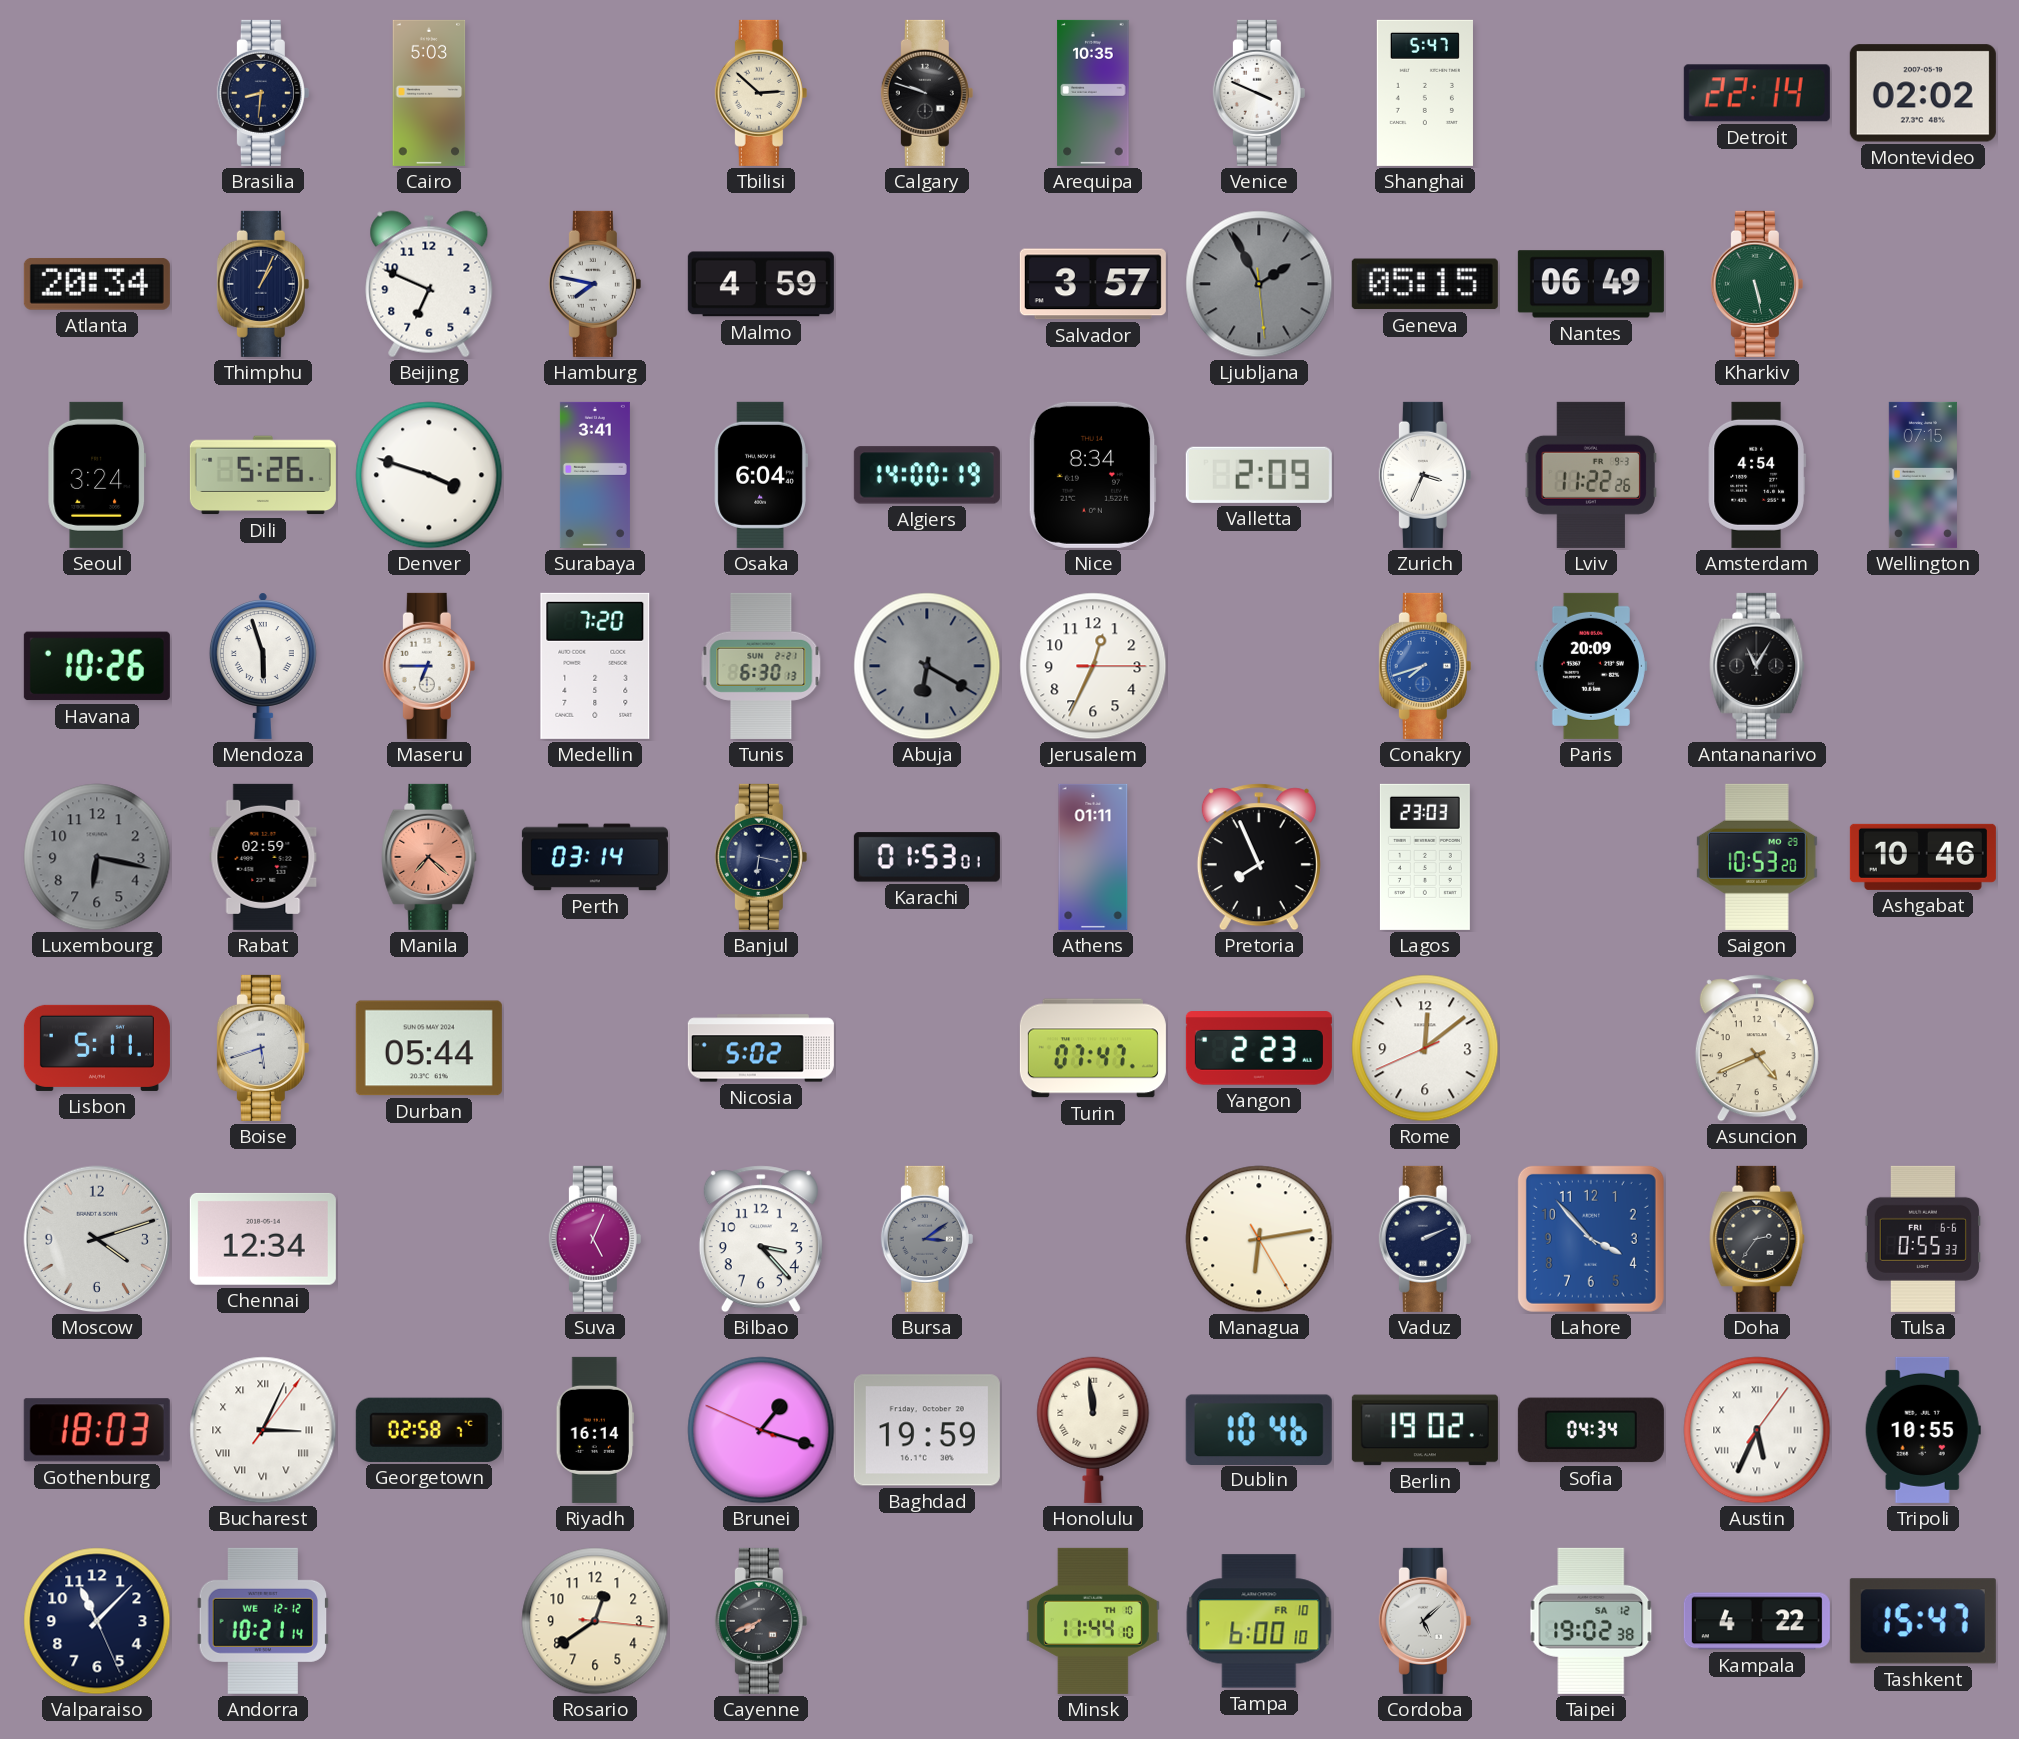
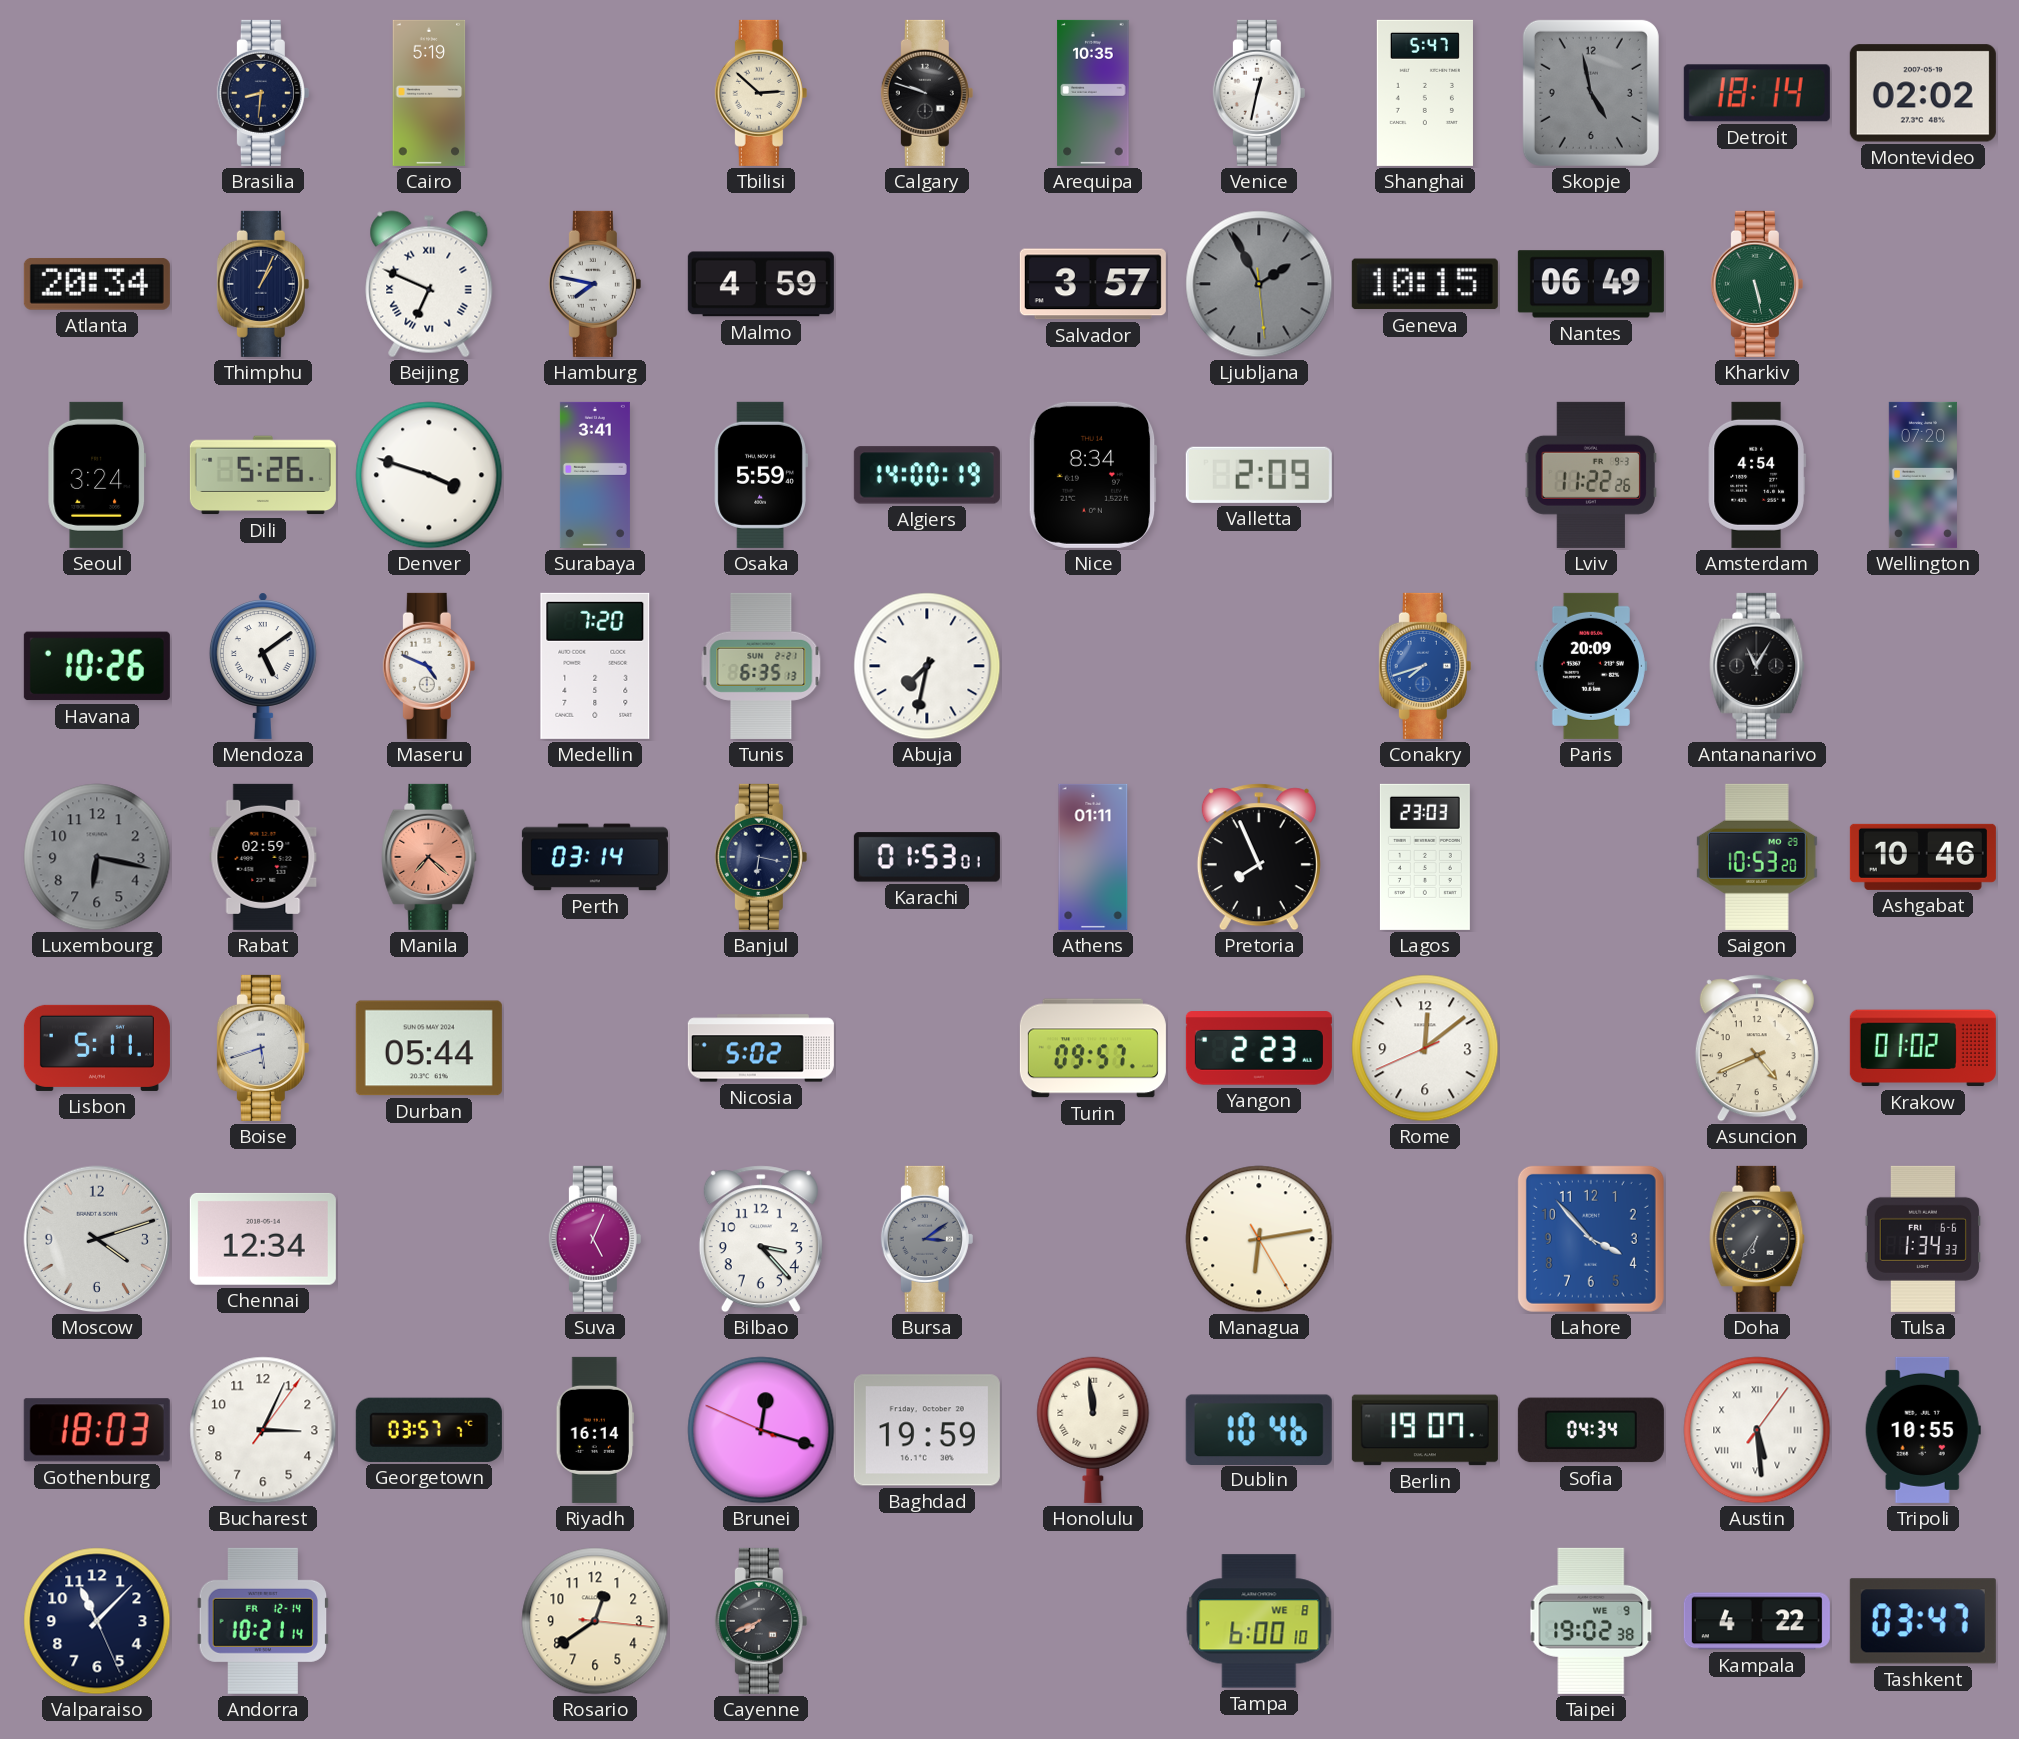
Cairo: 5:03 -> 5:19 (429, 93)
Venice: 3:49 -> 12:32 (1259, 93)
Skopje: none -> 4:58 (1591, 93)
Detroit: 22:14 -> 18:14 (1757, 93)
Beijing numerals: Arabic -> Roman (429, 284)
Geneva: 05:15 -> 10:15 (1425, 284)
Osaka: 6:04 -> 5:59 (761, 475)
Zurich: 3:34 -> none (1425, 475)
Wellington: 07:15 -> 07:20 (1923, 475)
Mendoza: 5:57 -> 5:09 (263, 666)
Maseru: 6:45 -> 4:49 (429, 666)
Tunis: 6:30 -> 6:35 (761, 666)
Abuja: 6:20 -> 7:32 (927, 666)
Abuja dial: grey -> white (927, 666)
Jerusalem: 12:34 -> none (1093, 666)
Turin: 07:47 -> 09:57 (1093, 1048)
Krakow: none -> 01:02 (1923, 1048)
Vaduz: 2:11 -> none (1425, 1239)
Doha: 2:36 -> 6:36 (1757, 1239)
Tulsa: 0:55 -> 1:34 (1923, 1239)
Bucharest numerals: Roman -> Arabic (263, 1430)
Georgetown: 02:58 -> 03:57 (429, 1430)
Brunei: 1:17 -> 12:17 (761, 1430)
Berlin: 19:02 -> 19:07 (1425, 1430)
Austin: 5:34 -> 5:29 (1757, 1430)
Andorra date: WE 12-12 -> FR 12-14 (262, 1621)
Minsk: 11:44 -> none (1093, 1621)
Tampa date: FR 10 -> WE 8 (1259, 1621)
Cordoba: 5:08 -> none (1425, 1621)
Taipei date: SA 12 -> WE 9 (1591, 1621)
Tashkent: 15:47 -> 03:47 (1923, 1621)
